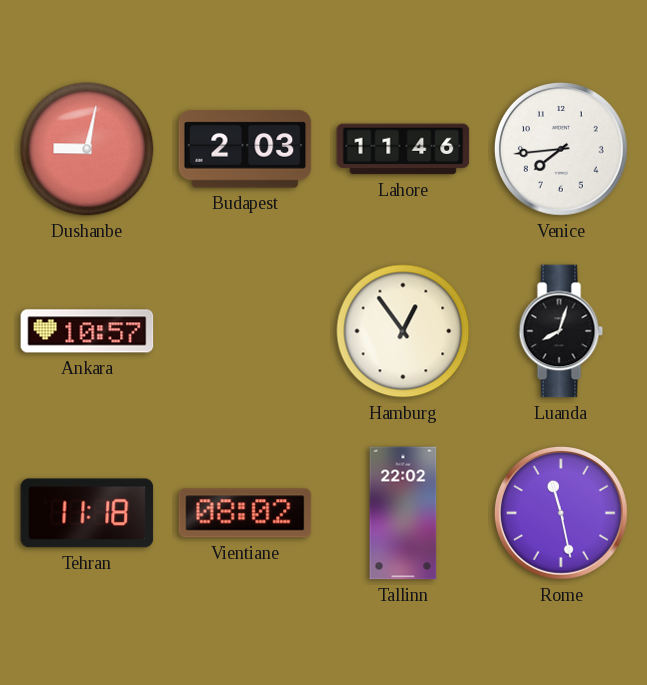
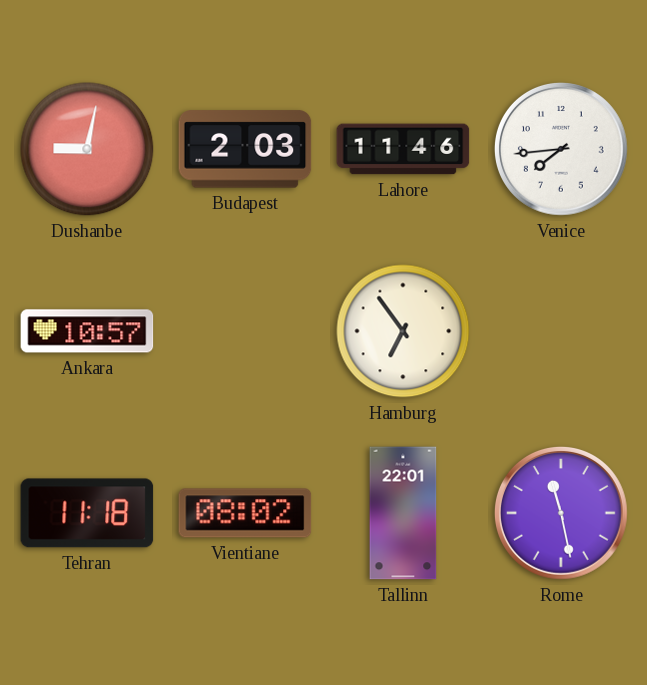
Hamburg: 12:54 -> 6:54 (403, 331)
Luanda: 8:03 -> none (561, 331)
Tallinn: 22:02 -> 22:01 (403, 513)
